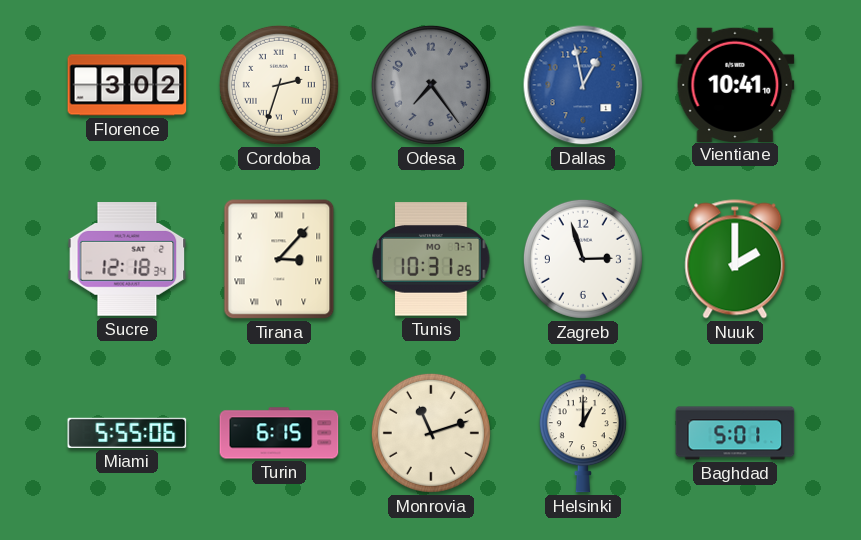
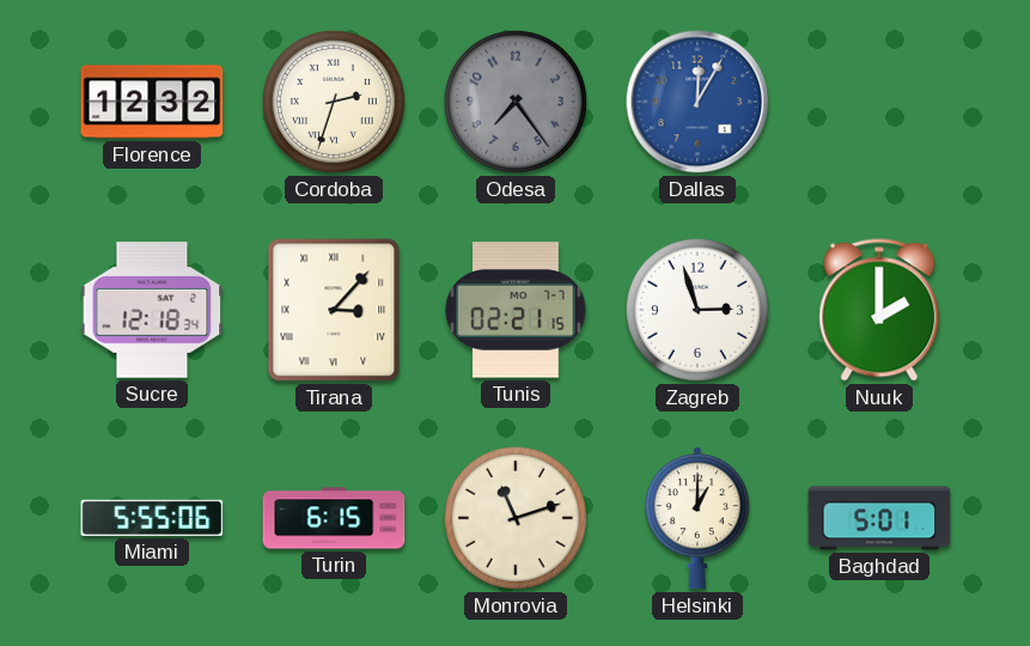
Florence: 3:02 -> 12:32 (152, 102)
Dallas: 12:58 -> 12:05 (697, 102)
Vientiane: 10:41 -> none (735, 84)
Tunis: 10:31 -> 02:21 (516, 310)
